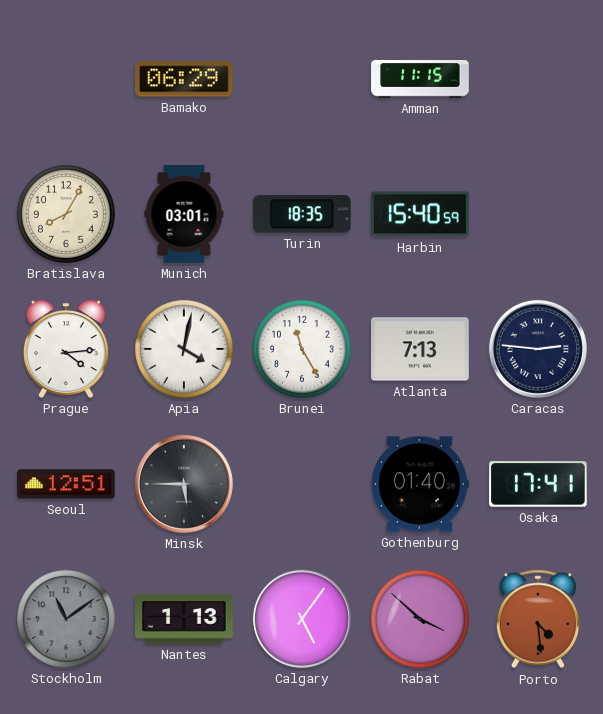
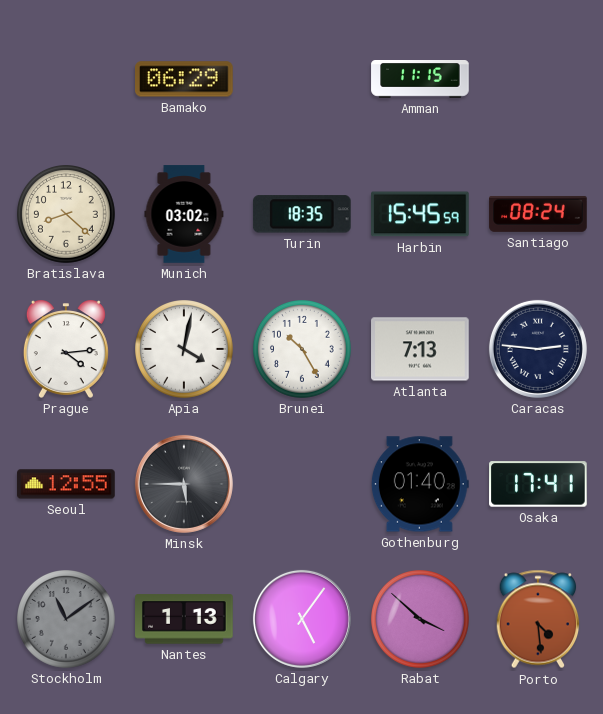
Bratislava: 8:05 -> 8:22 (67, 215)
Munich: 03:01 -> 03:02 (184, 214)
Harbin: 15:40 -> 15:45 (421, 214)
Santiago: none -> 08:24 (538, 214)
Brunei: 11:25 -> 10:25 (303, 350)
Seoul: 12:51 -> 12:55 (66, 484)
